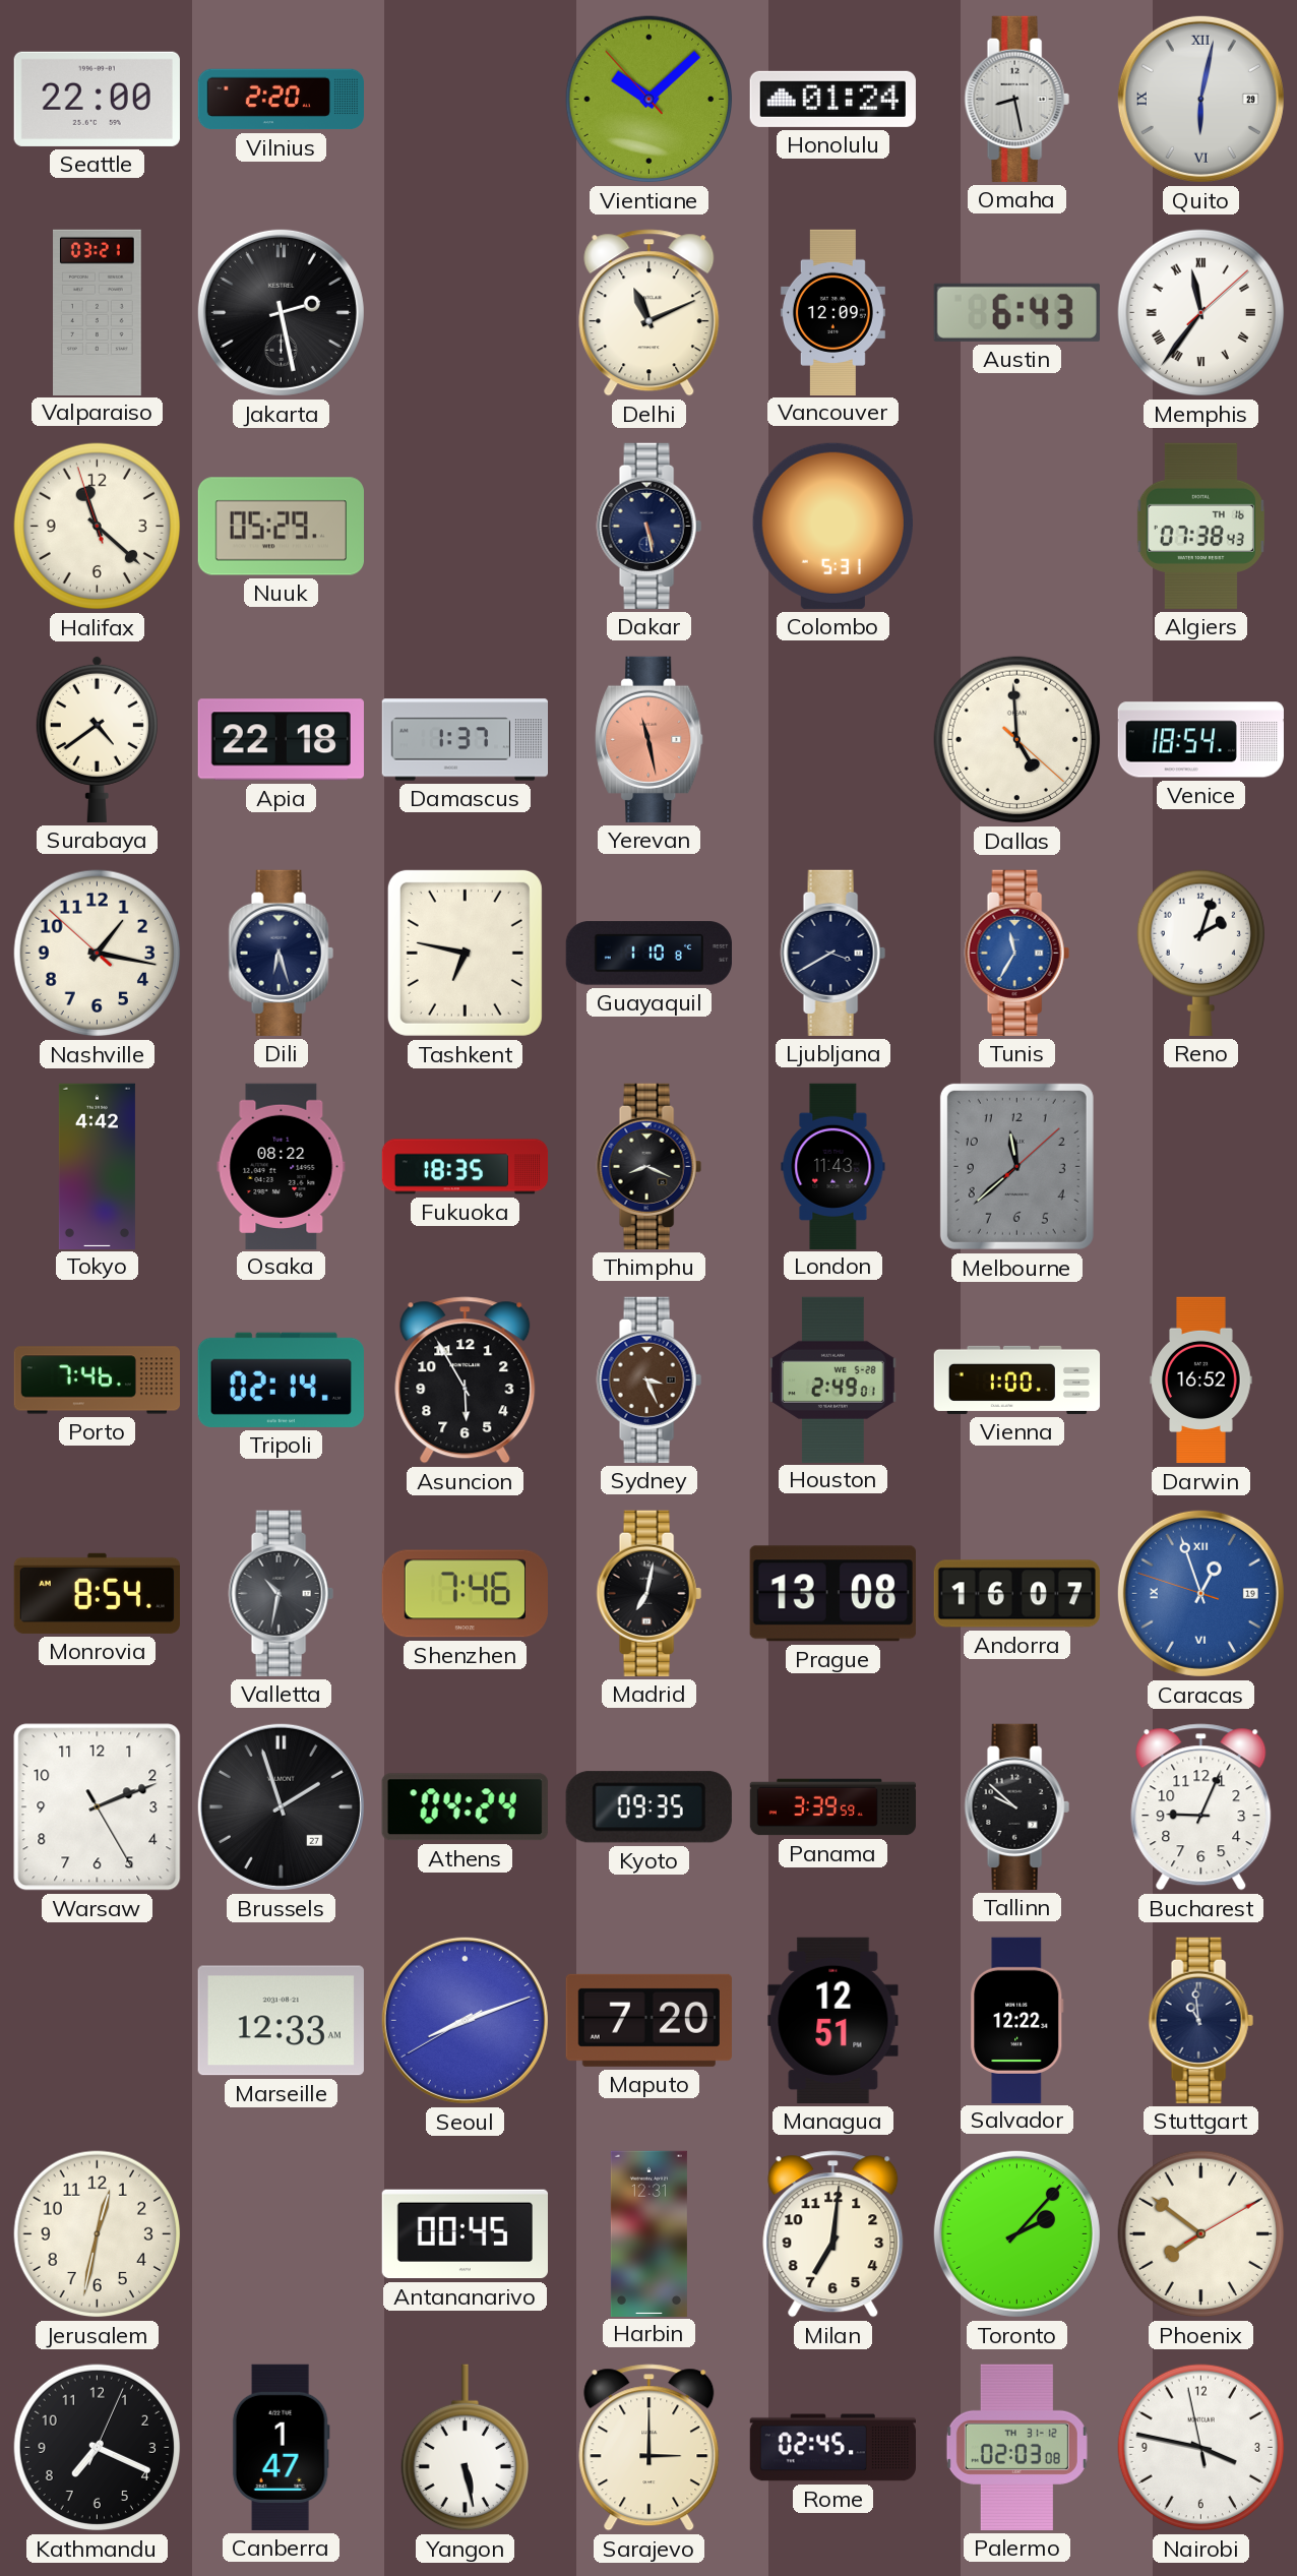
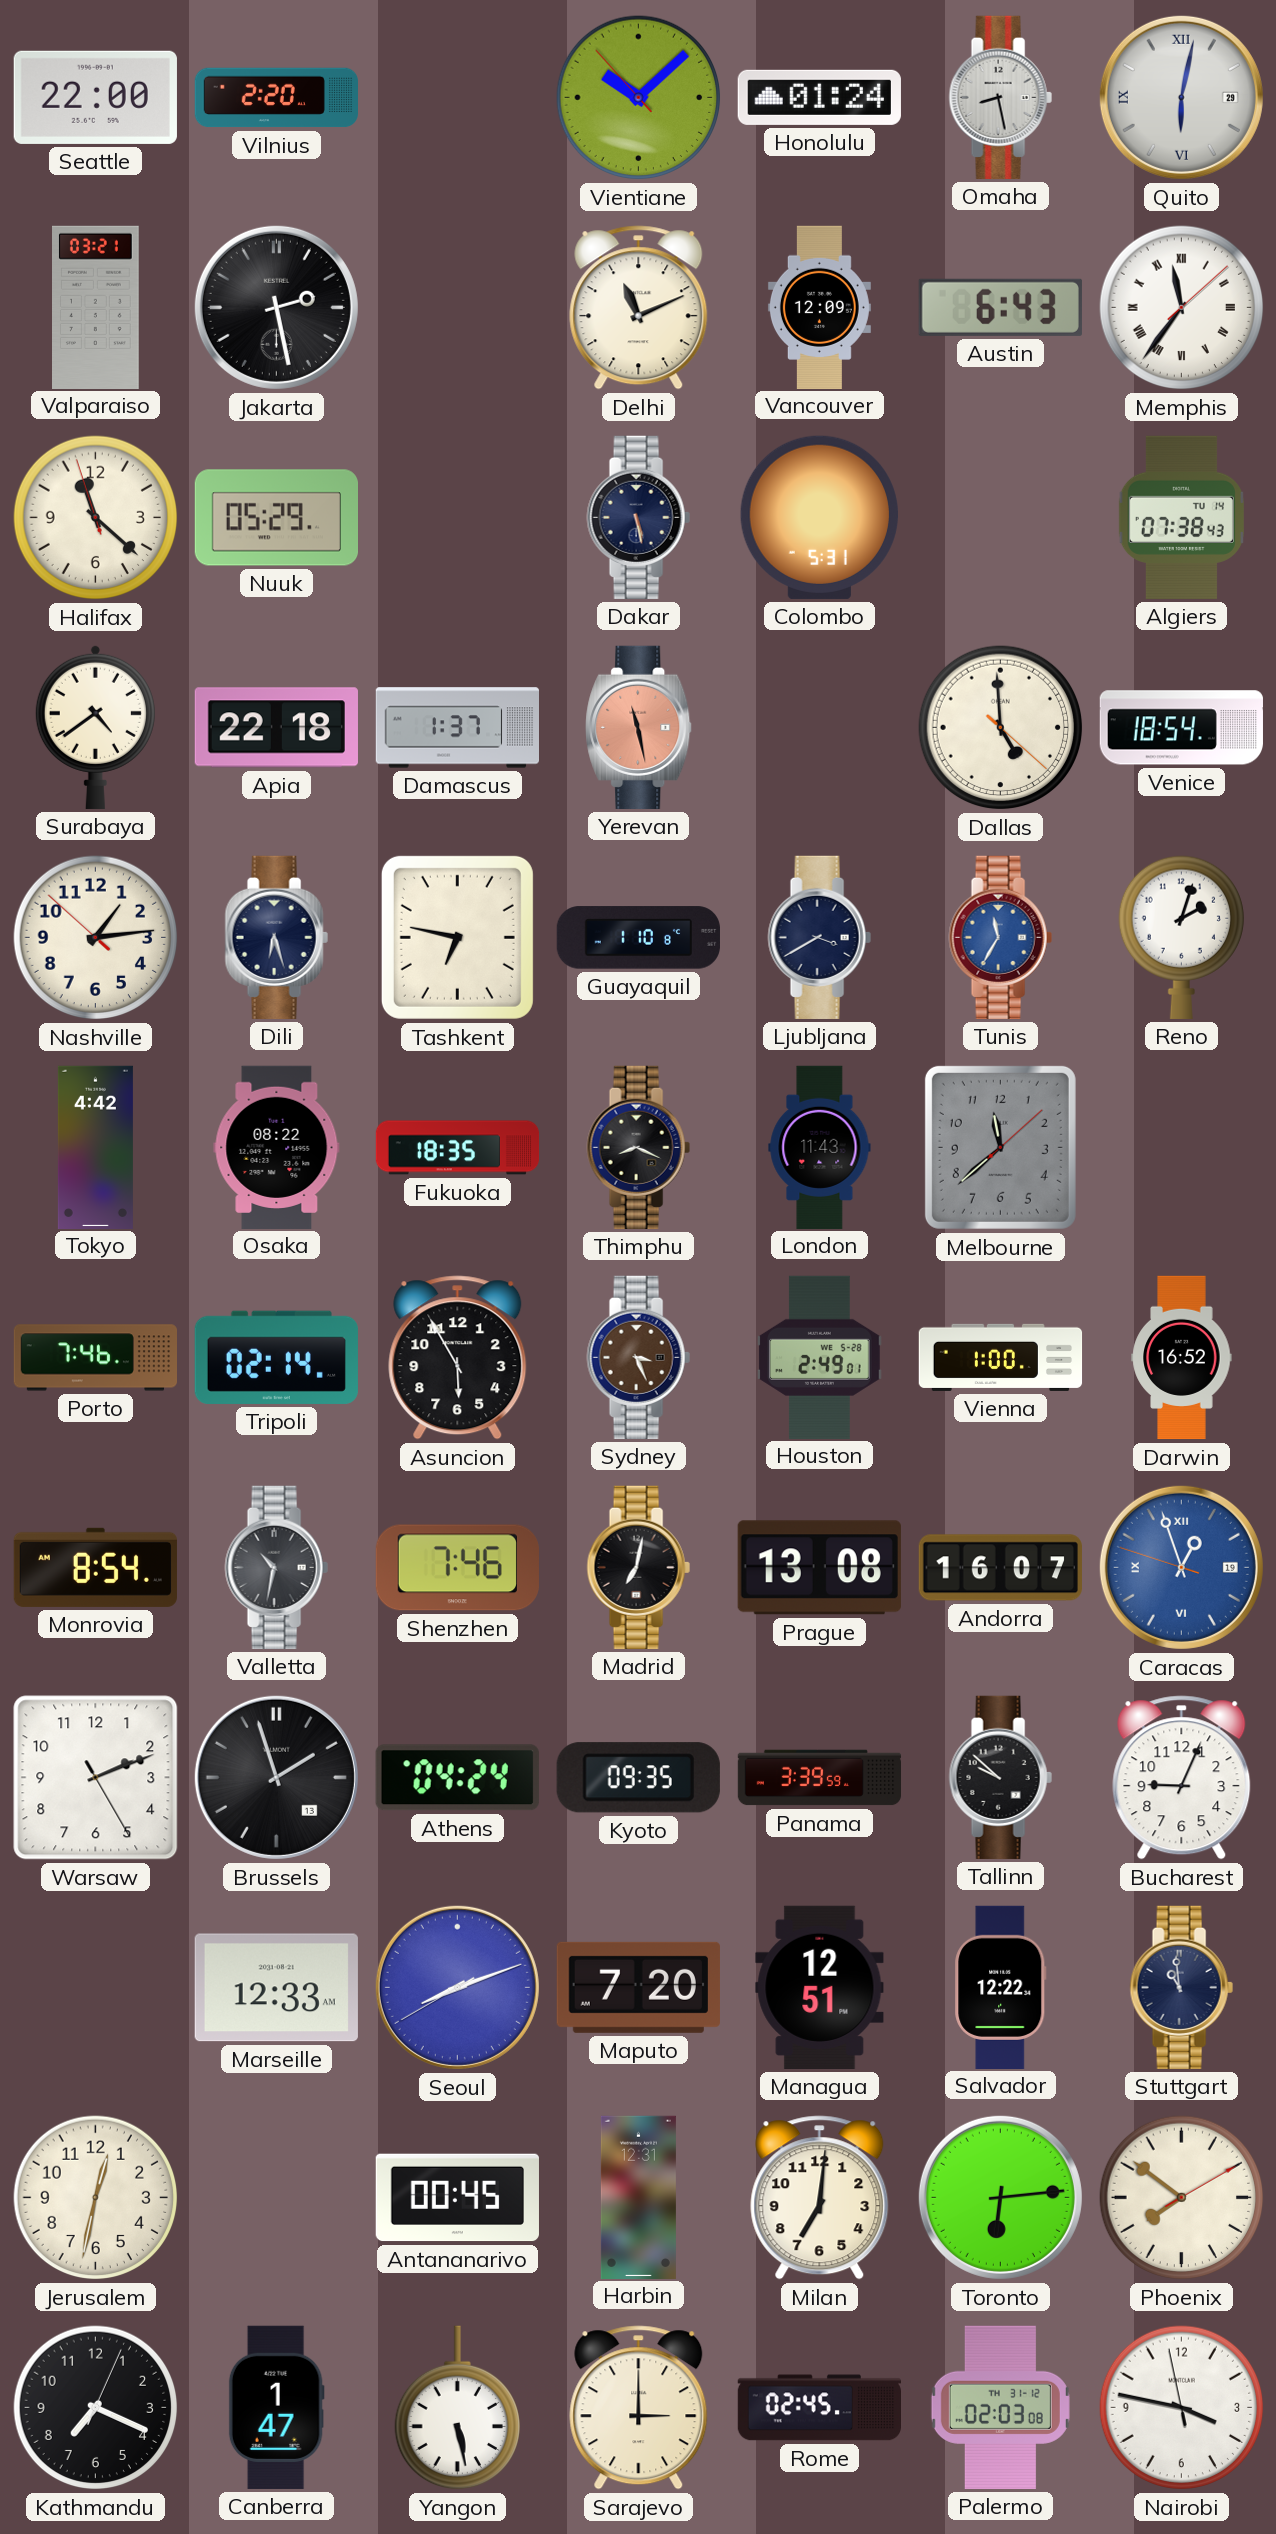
Algiers date: TH 16 -> TU 14 (1181, 517)
Nashville: 1:16 -> 1:13 (96, 938)
Brussels date: 27 -> 13 (276, 1777)
Toronto: 2:07 -> 6:14 (1000, 2197)
